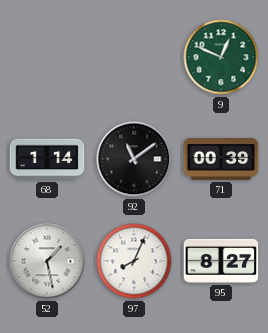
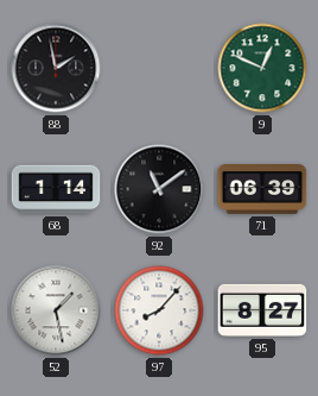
88: none -> 1:58 (56, 68)
71: 00:39 -> 06:39 (262, 190)
97: 8:04 -> 8:07 (159, 310)
